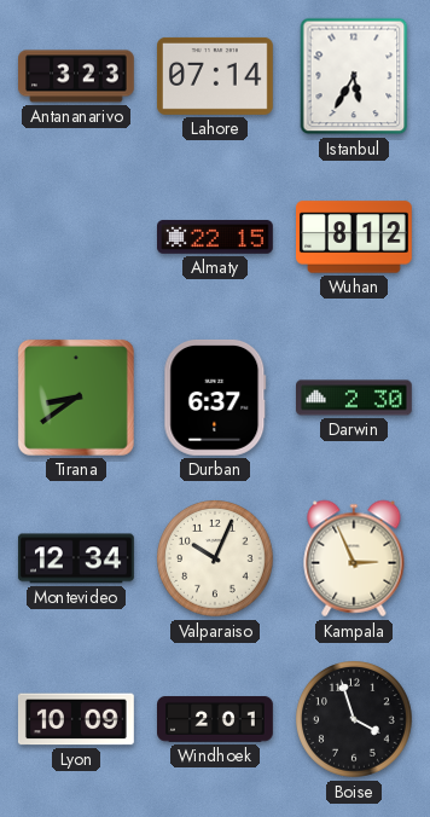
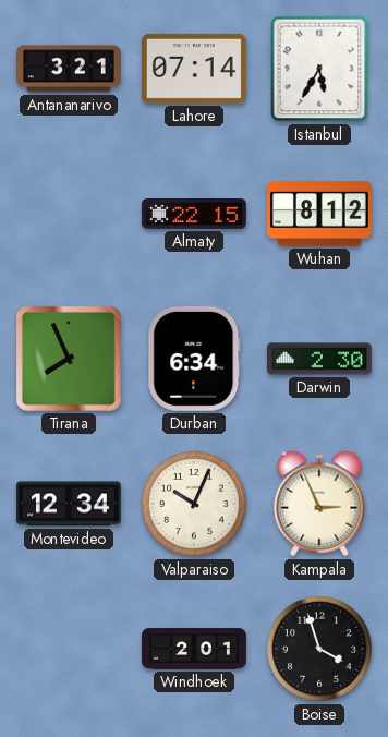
Antananarivo: 3:23 -> 3:21 (70, 69)
Tirana: 8:39 -> 7:56 (69, 359)
Durban: 6:37 -> 6:34 (194, 359)
Lyon: 10:09 -> none (76, 719)
